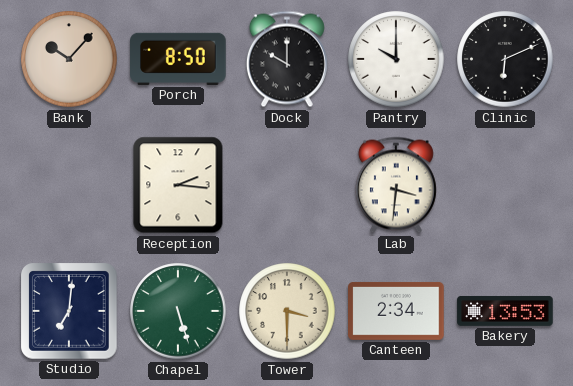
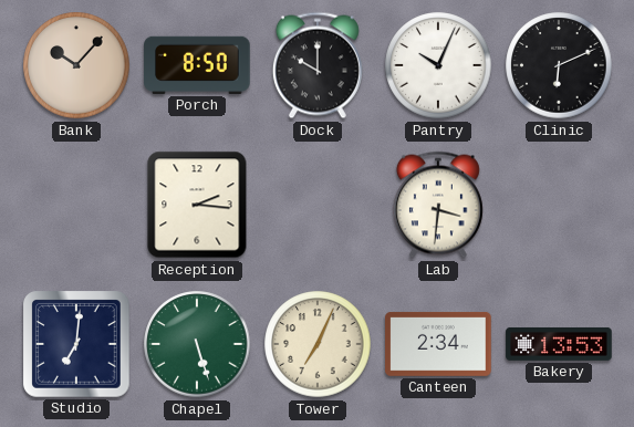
Pantry: 10:00 -> 10:04 (438, 65)
Tower: 3:30 -> 7:04 (318, 344)
